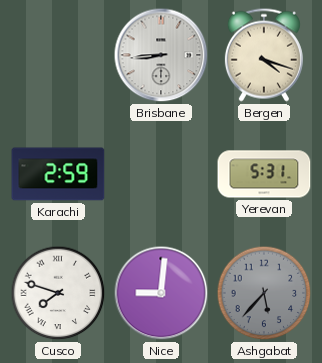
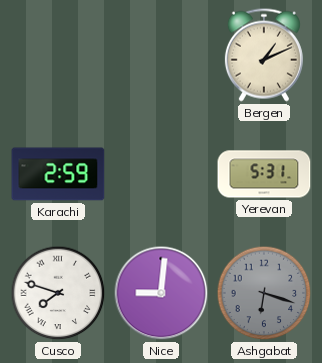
Brisbane: 8:44 -> none (161, 55)
Bergen: 4:18 -> 1:11 (264, 55)
Ashgabat: 5:37 -> 6:18 (264, 293)
